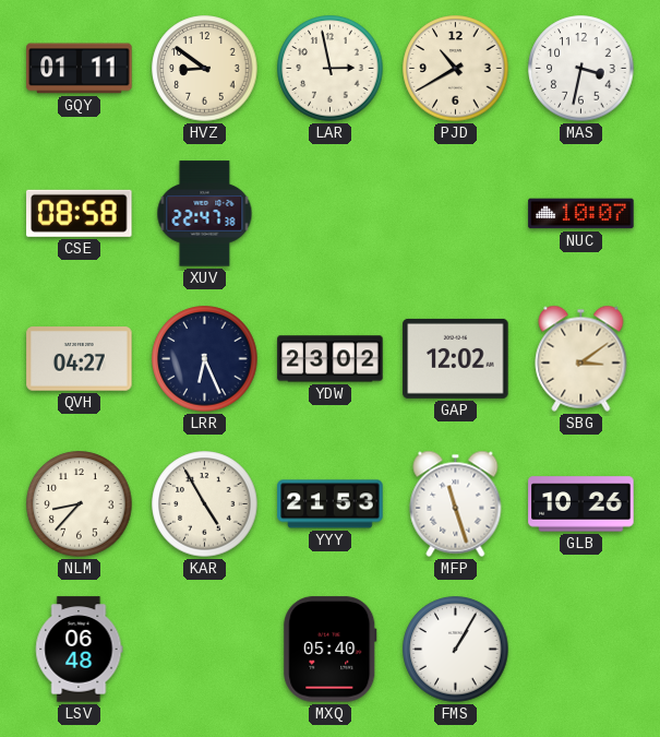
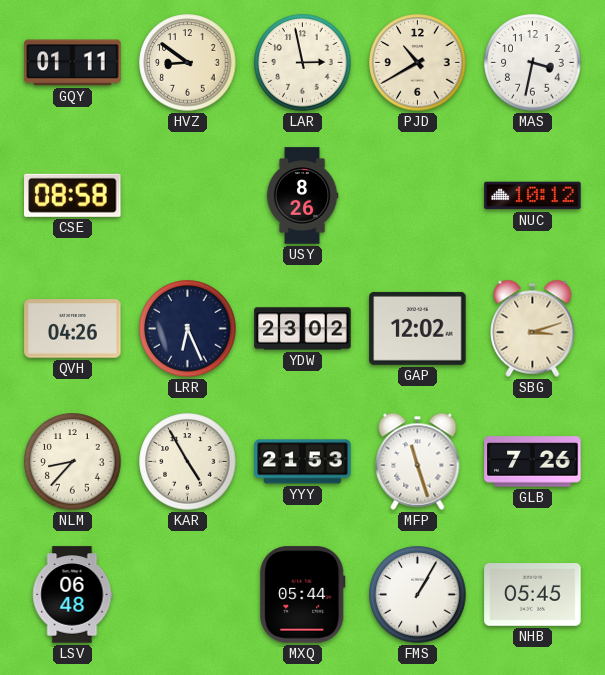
XUV: 22:47 -> none (205, 214)
USY: none -> 8:26 (302, 196)
NUC: 10:07 -> 10:12 (533, 196)
QVH: 04:27 -> 04:26 (73, 329)
SBG: 3:09 -> 3:12 (533, 328)
GLB: 10:26 -> 7:26 (533, 462)
MXQ: 05:40 -> 05:44 (303, 595)
NHB: none -> 05:45 (533, 595)
